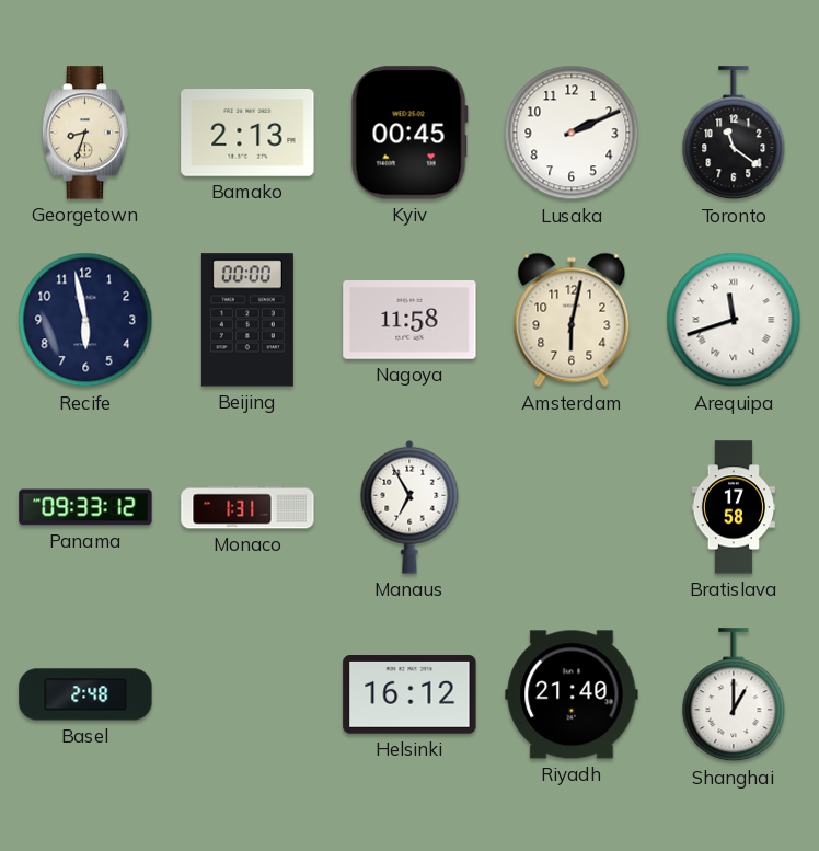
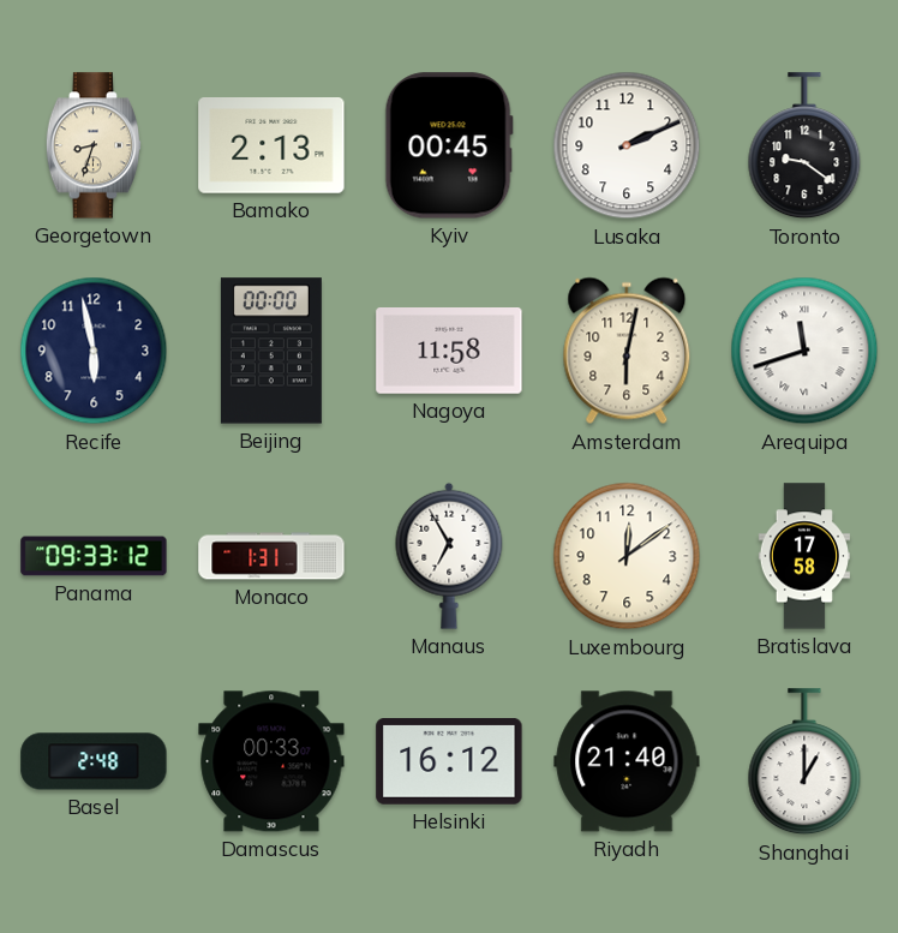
Toronto: 11:21 -> 9:21 (804, 146)
Luxembourg: none -> 12:09 (627, 556)
Damascus: none -> 00:33 (271, 761)
